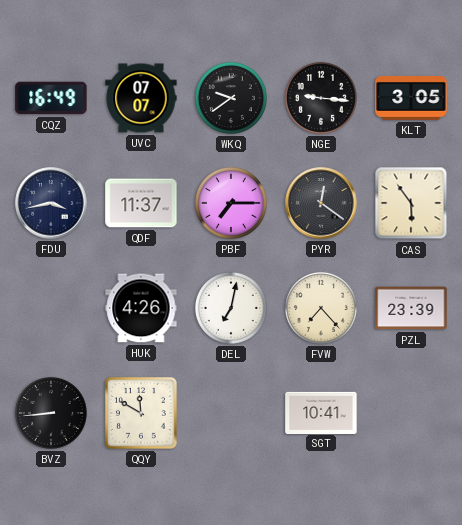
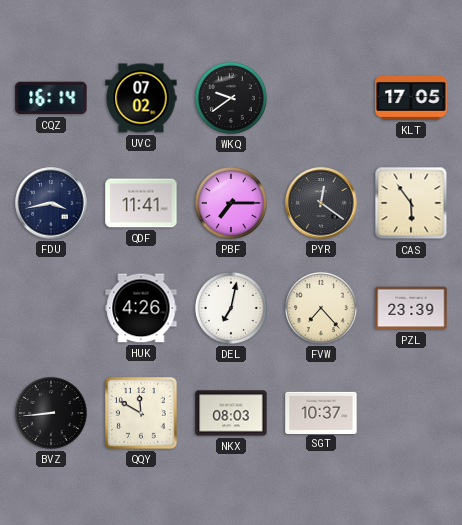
CQZ: 16:49 -> 16:14 (51, 98)
UVC: 07:07 -> 07:02 (141, 98)
NGE: 9:16 -> none (321, 98)
KLT: 3:05 -> 17:05 (411, 98)
QDF: 11:37 -> 11:41 (141, 203)
NKX: none -> 08:03 (231, 413)
SGT: 10:41 -> 10:37 (321, 412)
